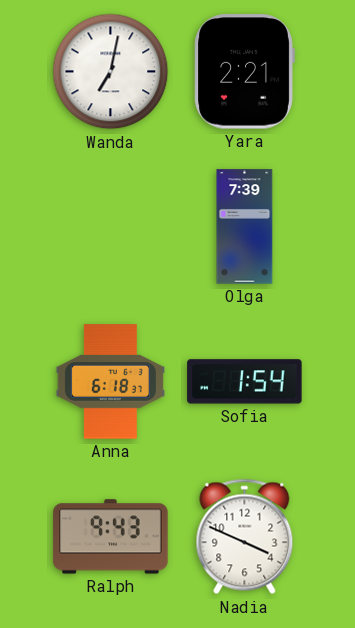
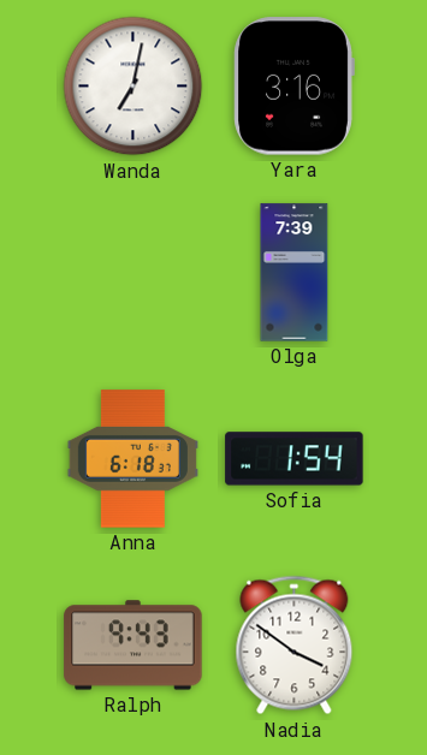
Yara: 2:21 -> 3:16 (293, 87)
Nadia: 3:49 -> 3:51 (295, 646)
